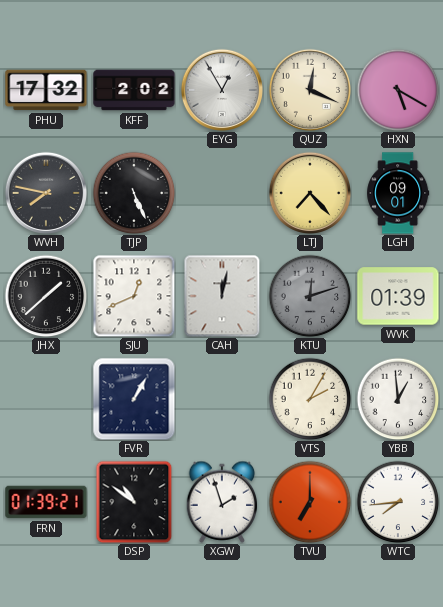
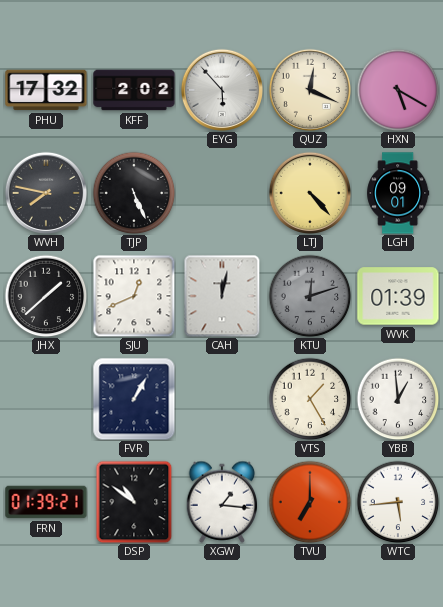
EYG: 12:55 -> 5:53 (221, 89)
LTJ: 7:23 -> 4:23 (309, 192)
VTS: 2:05 -> 1:25 (310, 399)
XGW: 1:57 -> 1:16 (222, 502)
WTC: 7:44 -> 5:44 (398, 502)
